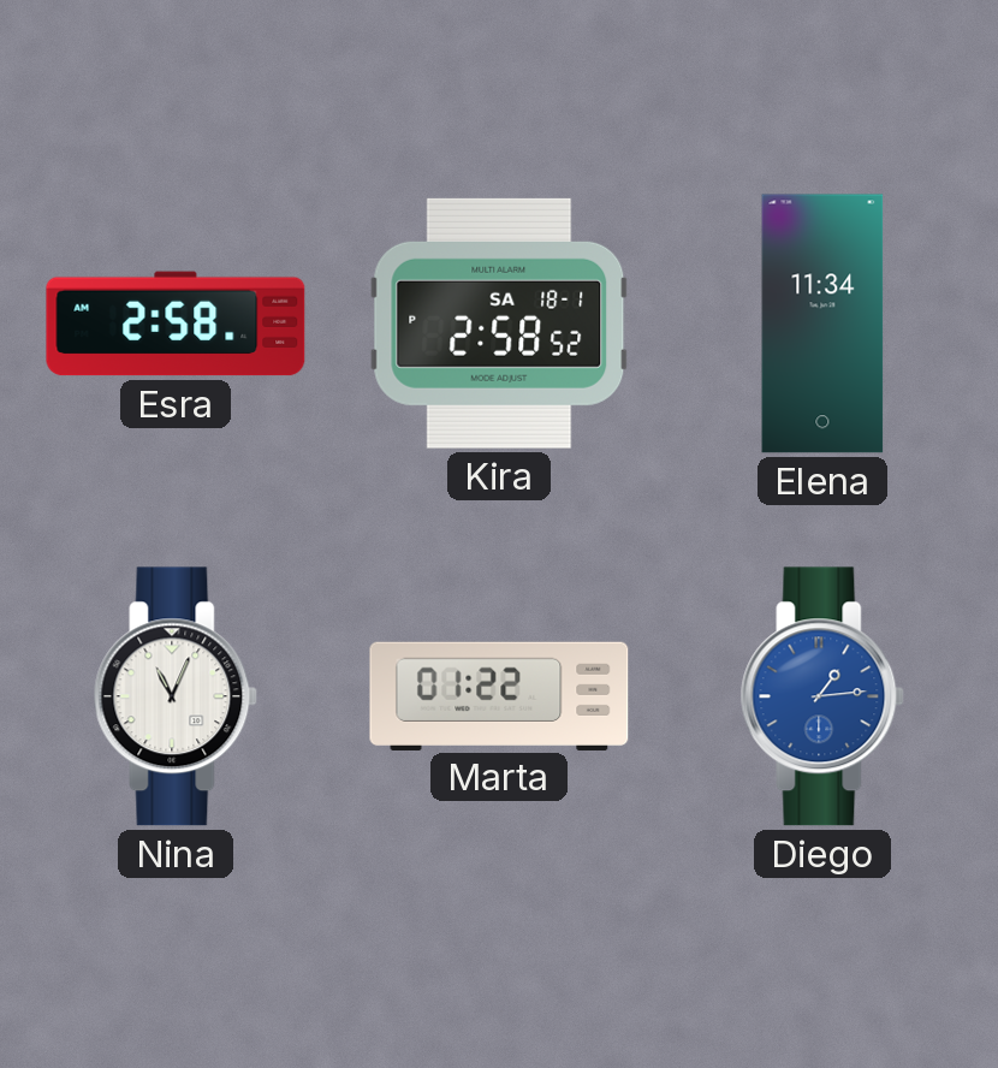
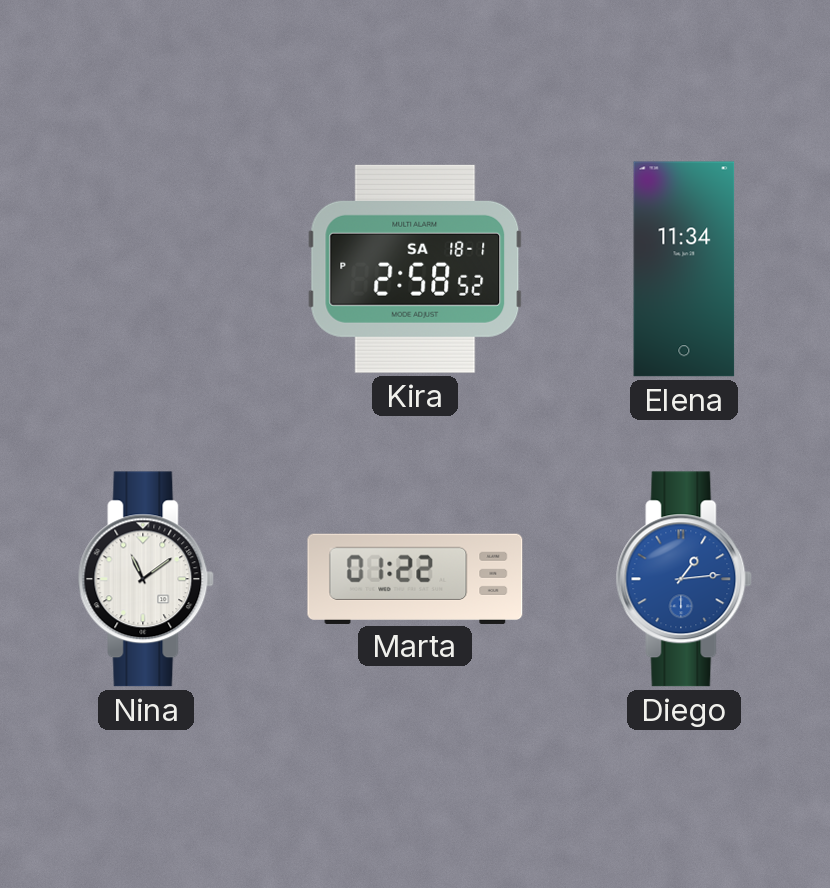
Esra: 2:58 -> none (176, 324)
Nina: 11:04 -> 11:09 (146, 579)
